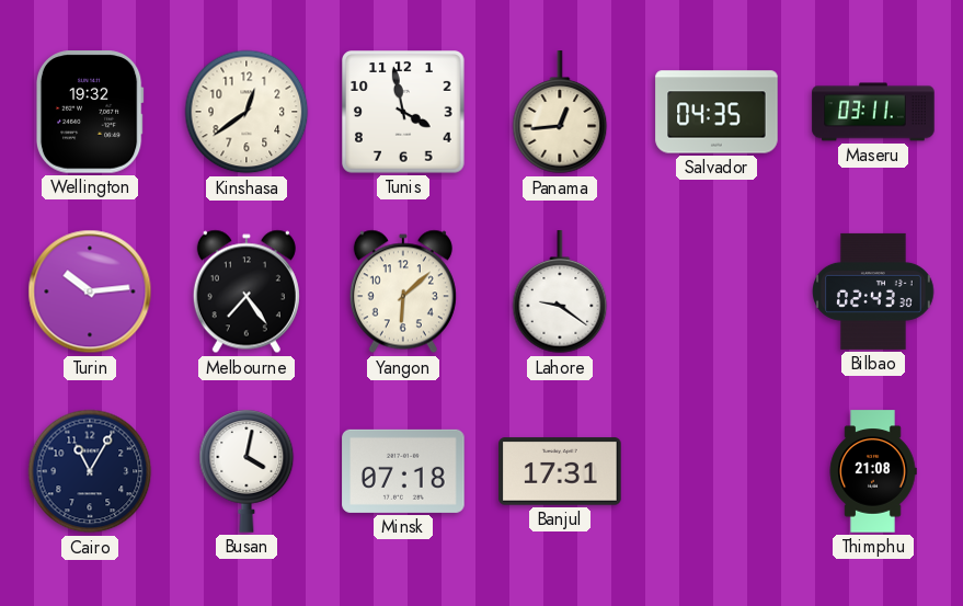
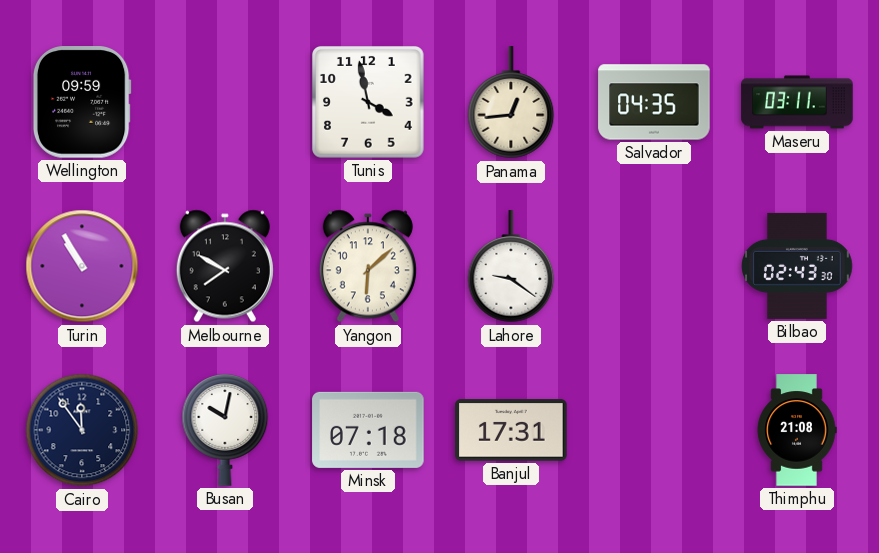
Wellington: 19:32 -> 09:59 (82, 102)
Kinshasa: 12:39 -> none (247, 112)
Turin: 10:14 -> 10:55 (82, 266)
Melbourne: 7:24 -> 7:50 (225, 266)
Cairo: 11:05 -> 11:54 (82, 430)
Busan: 4:02 -> 10:02 (225, 430)
